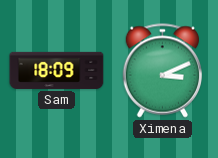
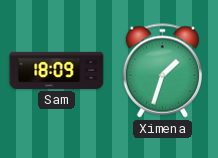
Ximena: 3:11 -> 1:33 (162, 71)
